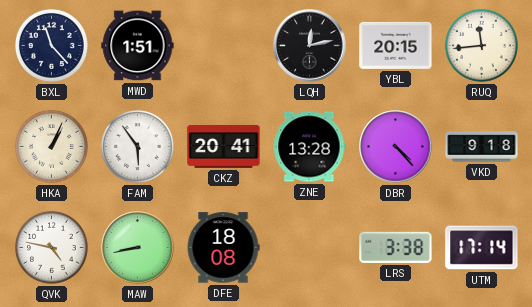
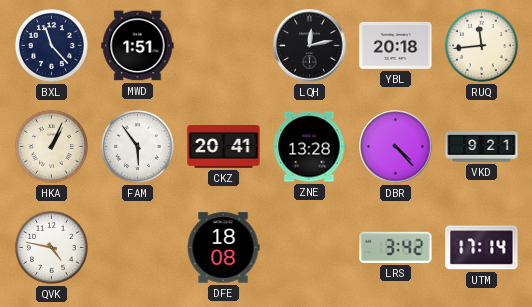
YBL: 20:15 -> 20:18 (396, 45)
VKD: 9:18 -> 9:21 (482, 147)
MAW: 8:43 -> none (138, 248)
LRS: 3:38 -> 3:42 (396, 247)
